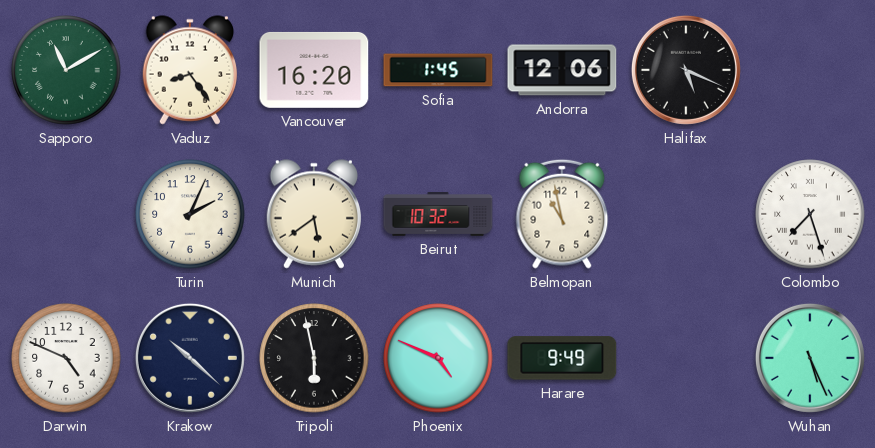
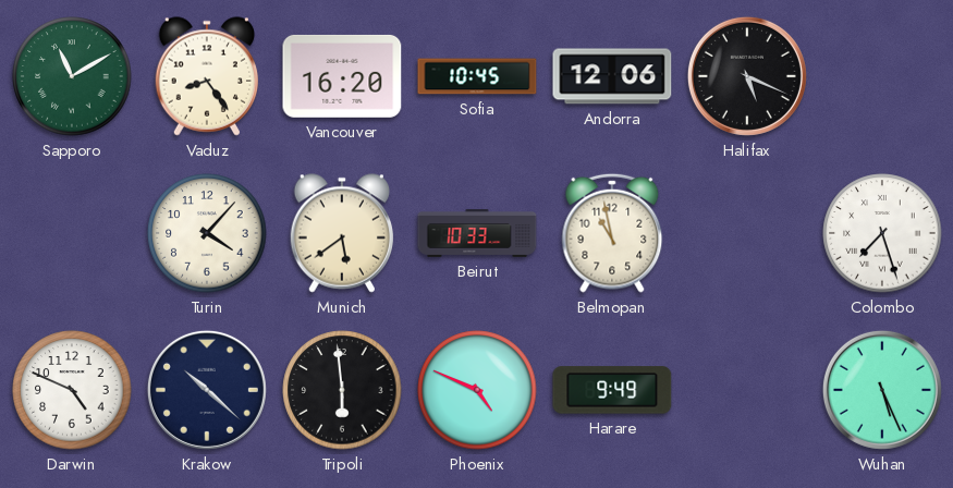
Sofia: 1:45 -> 10:45 (477, 76)
Turin: 2:04 -> 4:07 (207, 233)
Beirut: 10:32 -> 10:33 (477, 234)
Tripoli: 5:58 -> 5:59 (342, 390)
